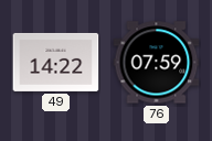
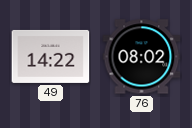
76: 07:59 -> 08:02 (142, 57)
